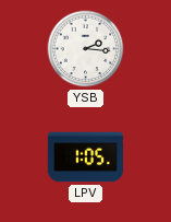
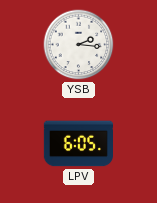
LPV: 1:05 -> 6:05 (78, 144)
